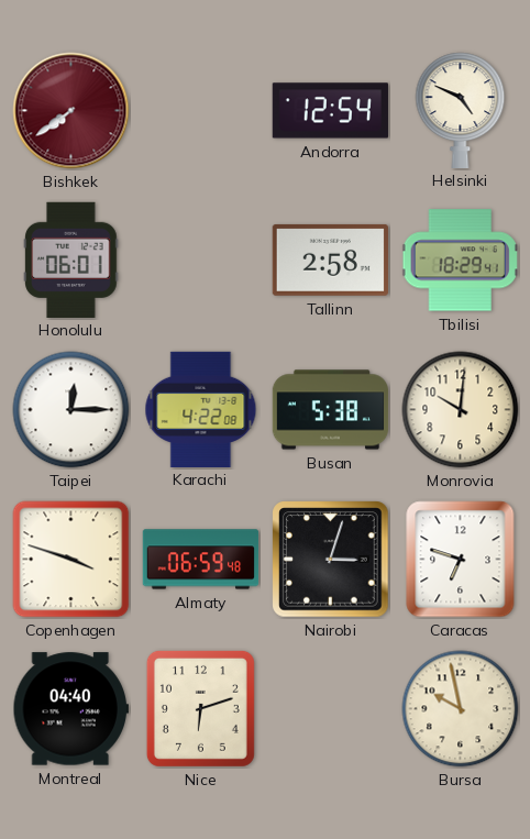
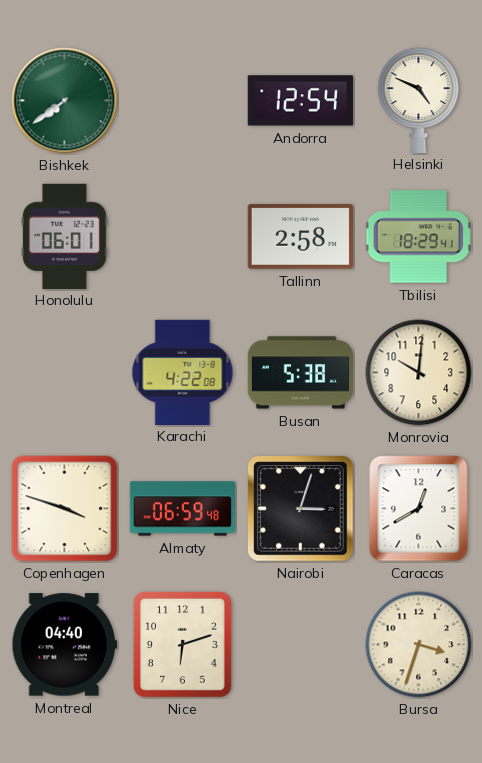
Bishkek dial: burgundy -> green (65, 101)
Taipei: 12:15 -> none (71, 410)
Caracas: 6:48 -> 12:40 (419, 509)
Bursa: 9:58 -> 3:33 (419, 645)
